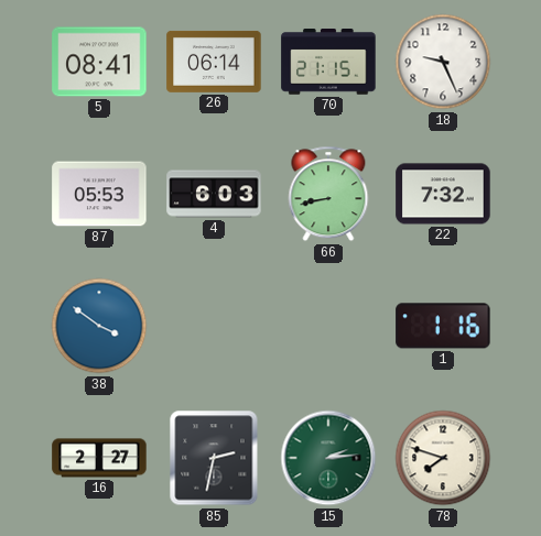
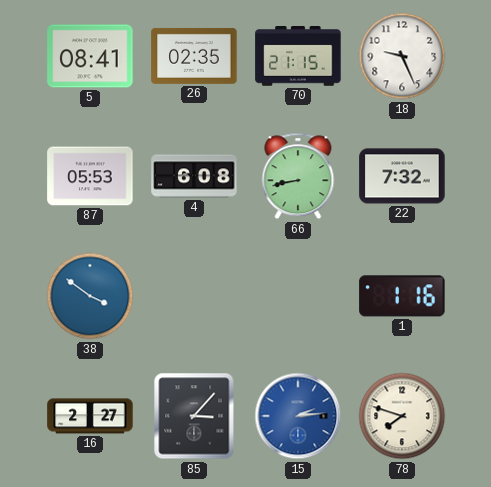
26: 06:14 -> 02:35 (194, 56)
4: 6:03 -> 6:08 (194, 176)
85: 2:32 -> 3:07 (194, 416)
15 dial: green -> blue (298, 416)
